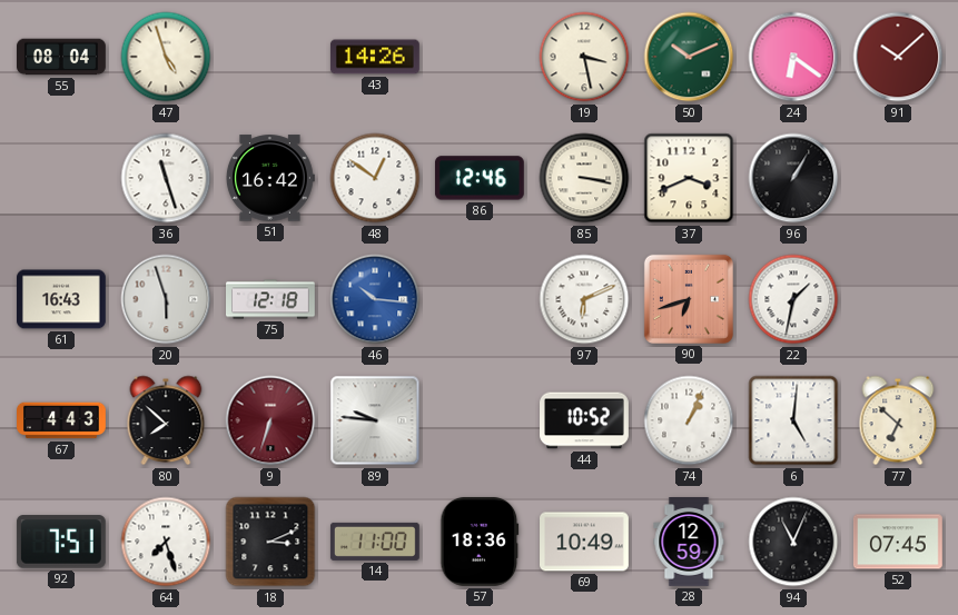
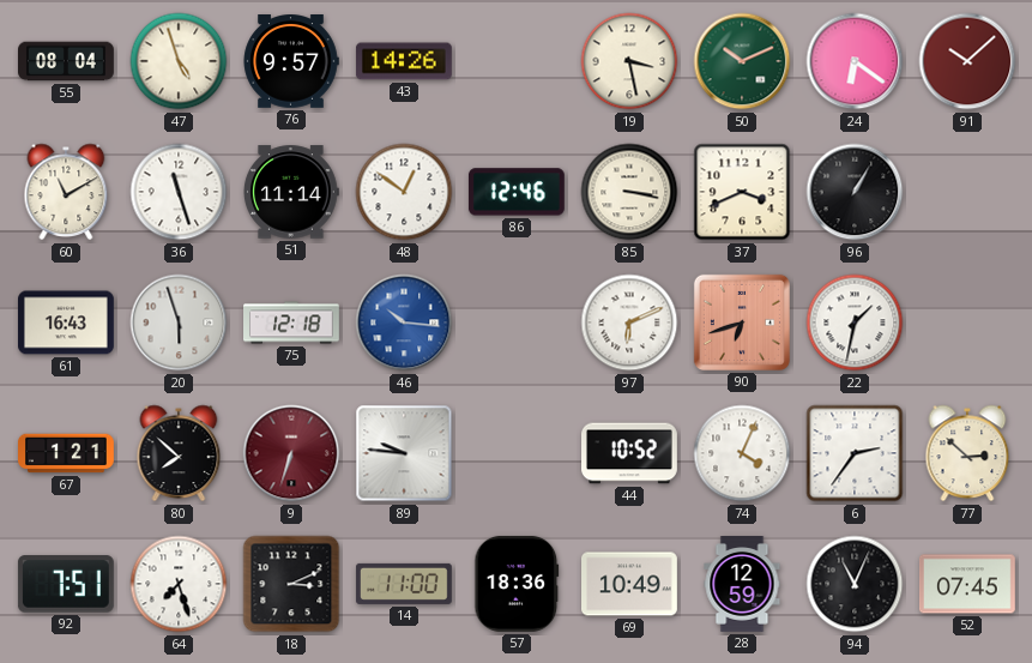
76: none -> 9:57 (291, 62)
60: none -> 11:10 (66, 192)
51: 16:42 -> 11:14 (291, 192)
67: 4:43 -> 1:21 (67, 453)
74: 1:04 -> 4:04 (742, 453)
6: 5:01 -> 2:36 (855, 453)
77: 6:52 -> 2:52 (967, 453)
